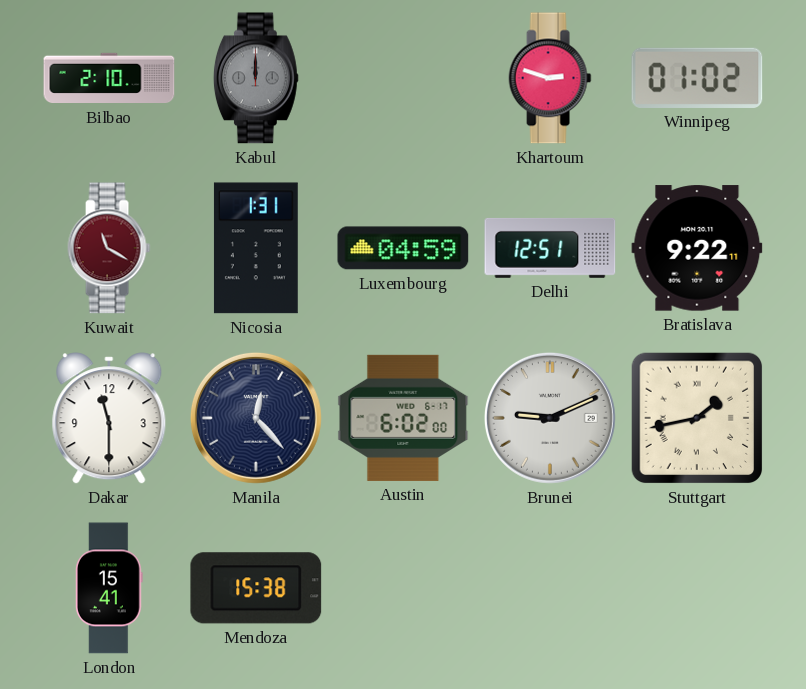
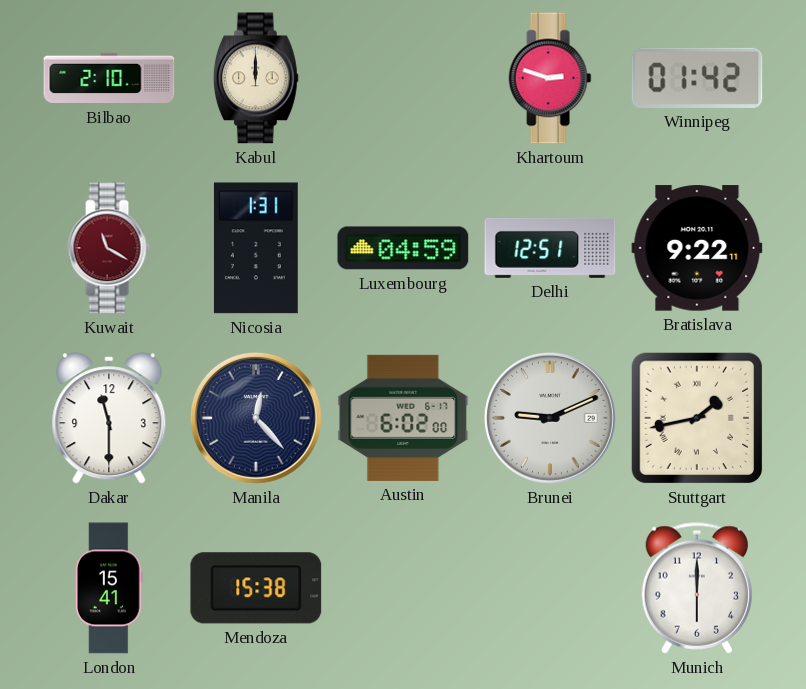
Kabul dial: grey -> cream (256, 78)
Winnipeg: 01:02 -> 01:42 (697, 78)
Munich: none -> 6:00 (696, 588)
